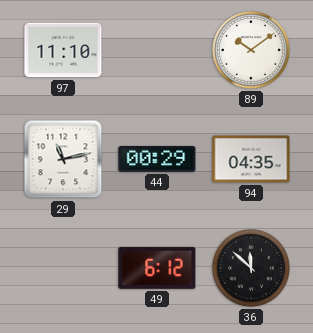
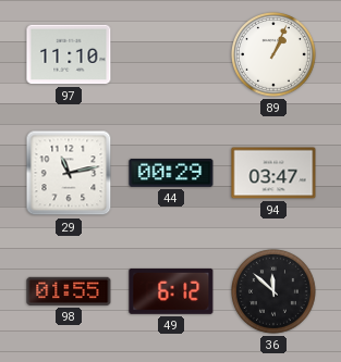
89: 10:09 -> 1:04 (275, 55)
94: 04:35 -> 03:47 (273, 173)
98: none -> 01:55 (69, 291)
